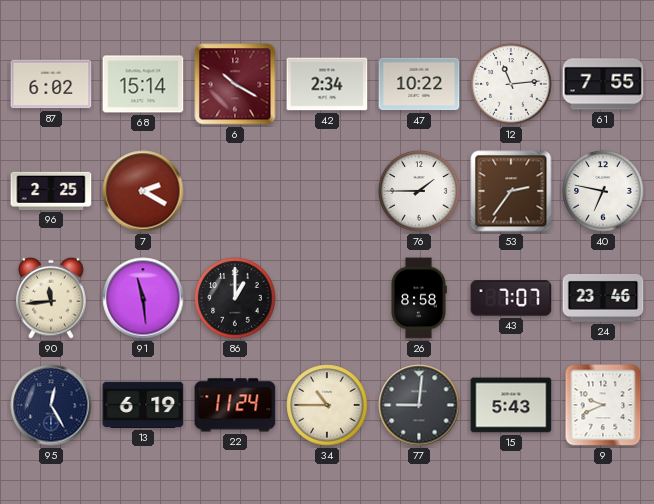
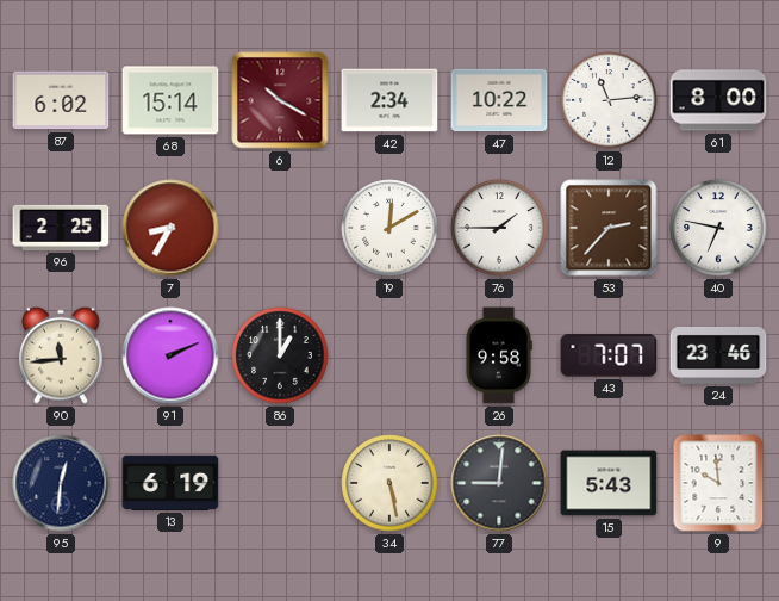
61: 7:55 -> 8:00 (718, 100)
7: 2:20 -> 8:35 (170, 228)
19: none -> 12:10 (389, 228)
53: 2:36 -> 2:37 (609, 228)
91: 11:29 -> 2:11 (170, 355)
26: 8:58 -> 9:58 (499, 355)
95: 12:25 -> 12:31 (61, 483)
22: 11:24 -> none (235, 405)
34: 10:45 -> 5:28 (389, 483)
9: 9:41 -> 9:59 (718, 483)
